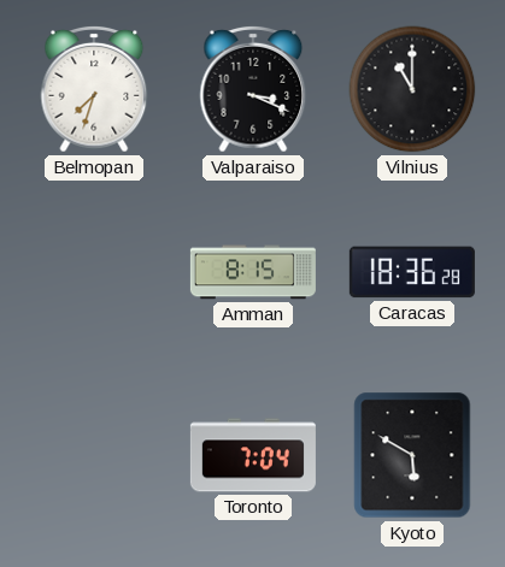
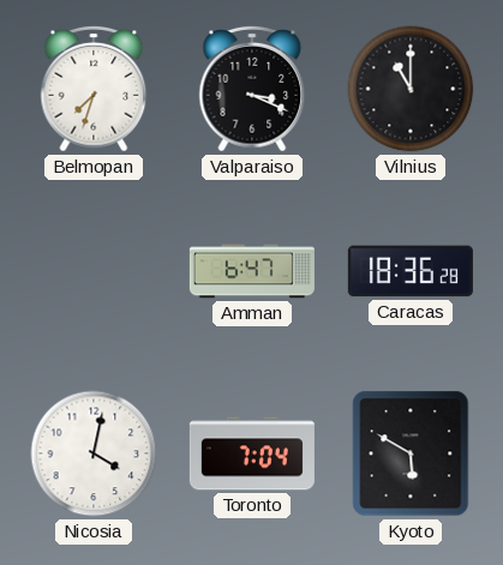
Amman: 8:15 -> 6:47 (252, 271)
Nicosia: none -> 4:02 (94, 453)
